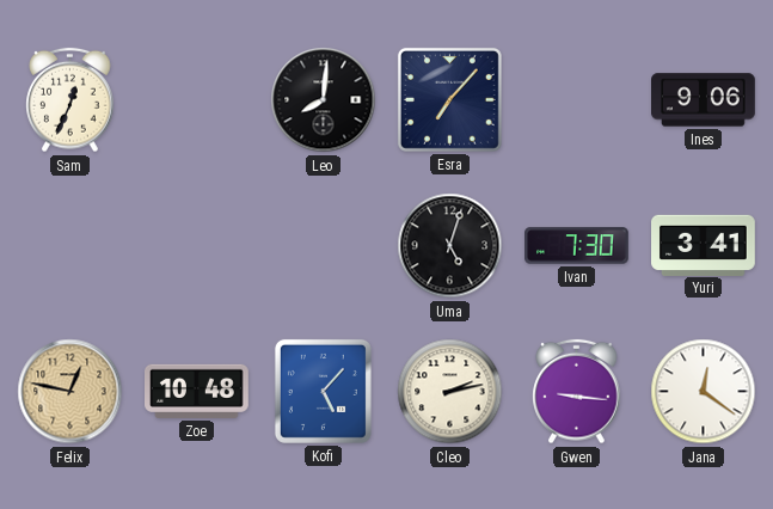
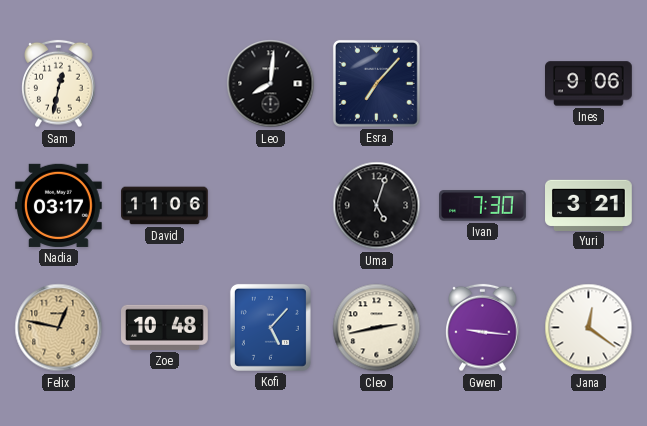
Sam: 12:34 -> 12:32 (59, 84)
Nadia: none -> 03:17 (59, 205)
David: none -> 11:06 (165, 206)
Yuri: 3:41 -> 3:21 (589, 205)
Cleo: 2:13 -> 2:43 (377, 328)
